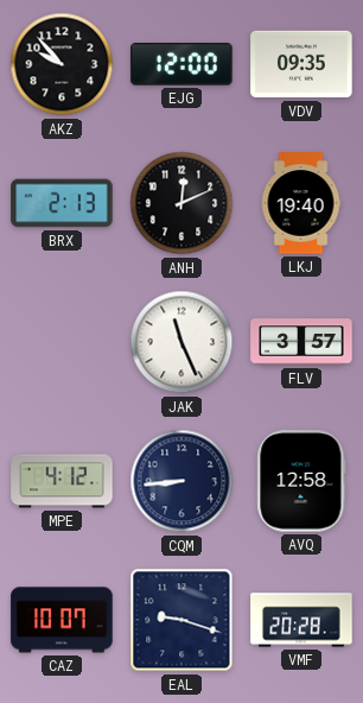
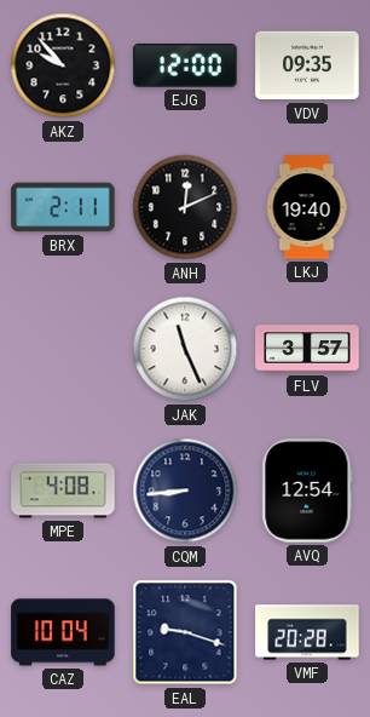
BRX: 2:13 -> 2:11 (63, 207)
MPE: 4:12 -> 4:08 (63, 491)
AVQ: 12:58 -> 12:54 (307, 491)
CAZ: 10:07 -> 10:04 (63, 632)
